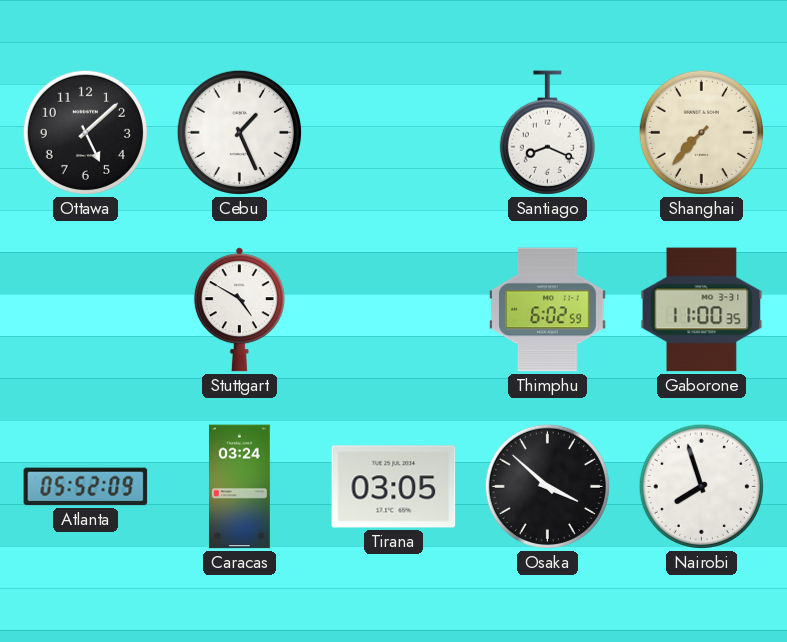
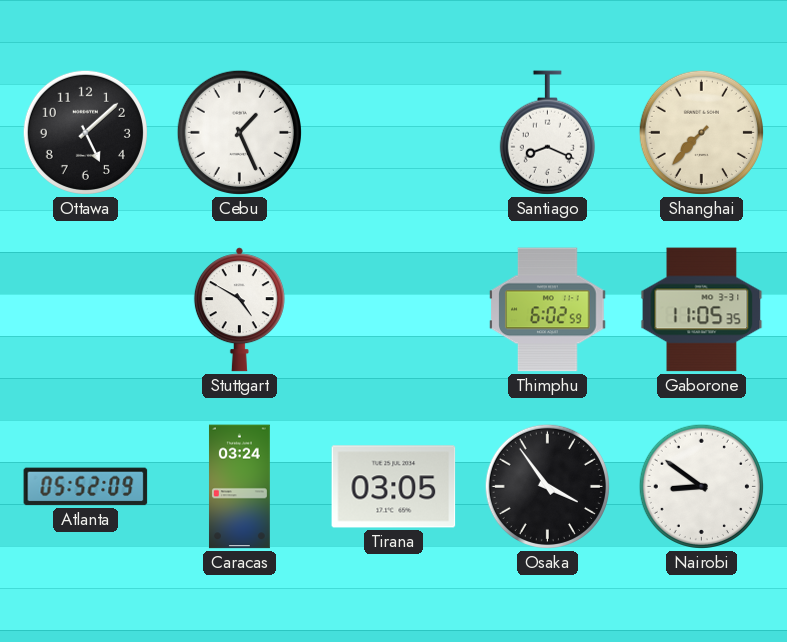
Gaborone: 11:00 -> 11:05 (702, 310)
Osaka: 3:52 -> 3:54 (547, 486)
Nairobi: 7:57 -> 8:51 (701, 486)
